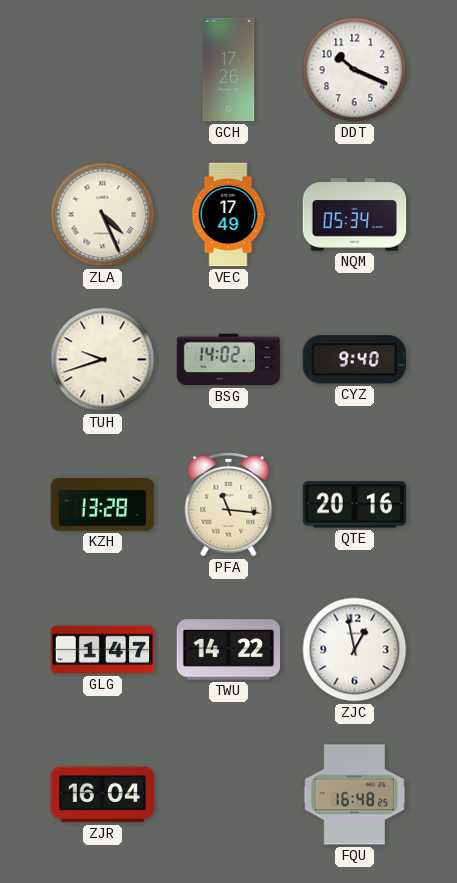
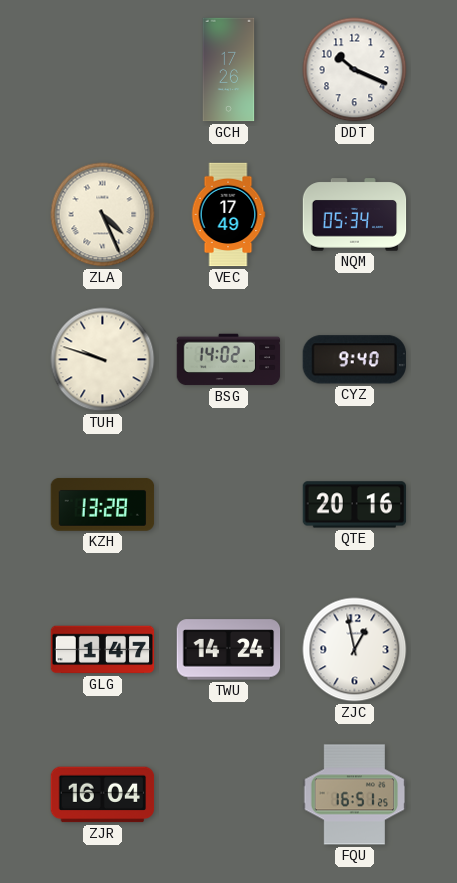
TUH: 9:42 -> 9:48 (103, 360)
PFA: 11:16 -> none (229, 504)
TWU: 14:22 -> 14:24 (229, 650)
FQU: 16:48 -> 16:51 (355, 795)
